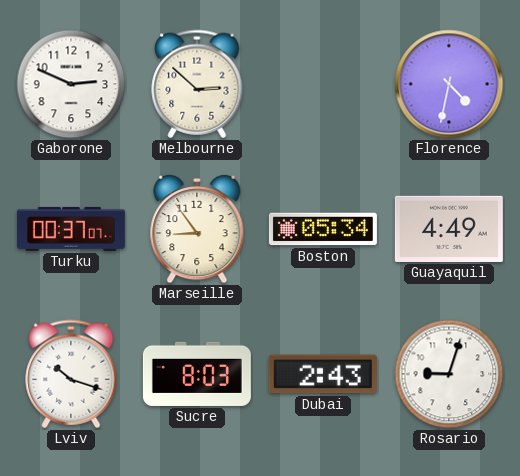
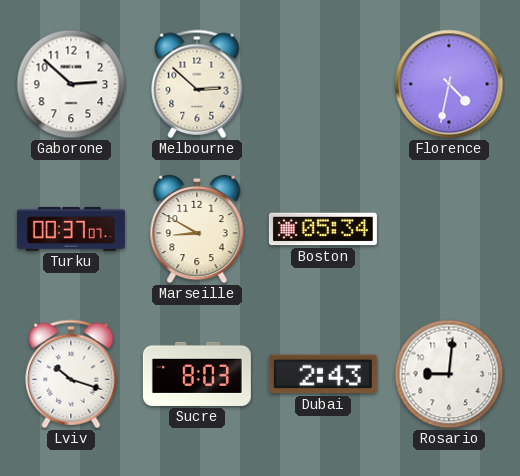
Gaborone: 2:49 -> 2:52 (71, 84)
Marseille: 8:54 -> 8:50 (197, 229)
Guayaquil: 4:49 -> none (449, 229)
Rosario: 9:03 -> 9:01 (449, 374)
